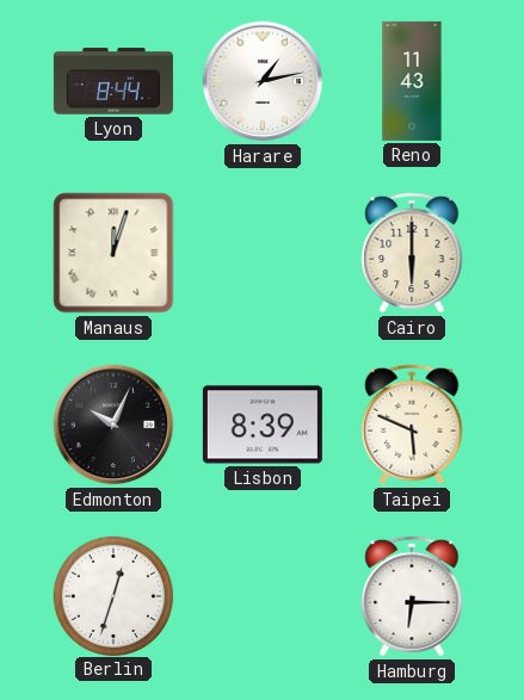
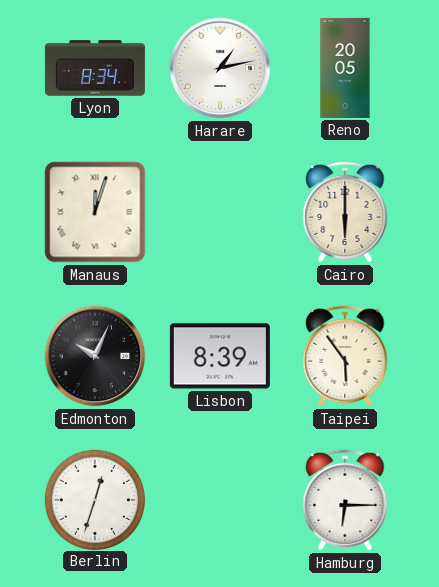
Lyon: 8:44 -> 8:34 (95, 68)
Reno: 11:43 -> 20:05 (345, 68)
Taipei: 5:49 -> 5:54 (345, 356)
